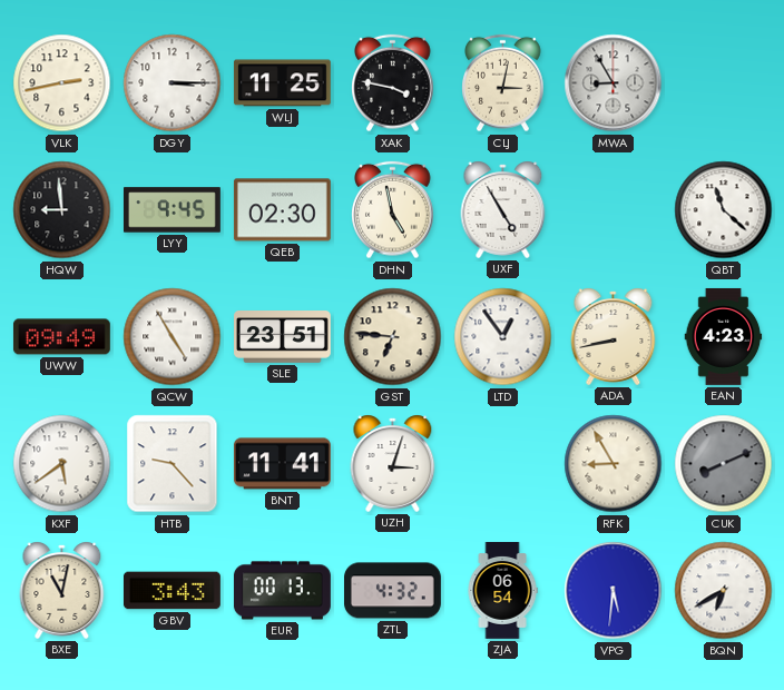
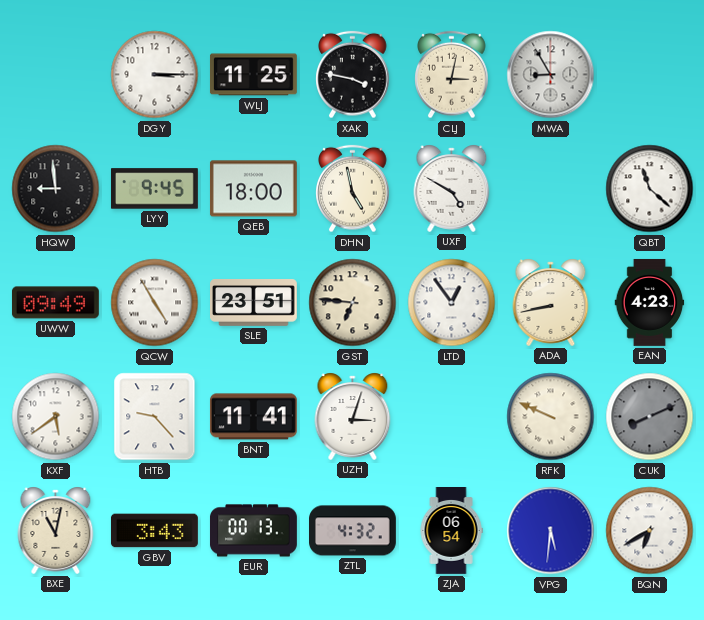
VLK: 2:43 -> none (62, 83)
QEB: 02:30 -> 18:00 (253, 189)
UXF: 4:55 -> 4:50 (452, 188)
RFK: 8:55 -> 9:49 (551, 417)
